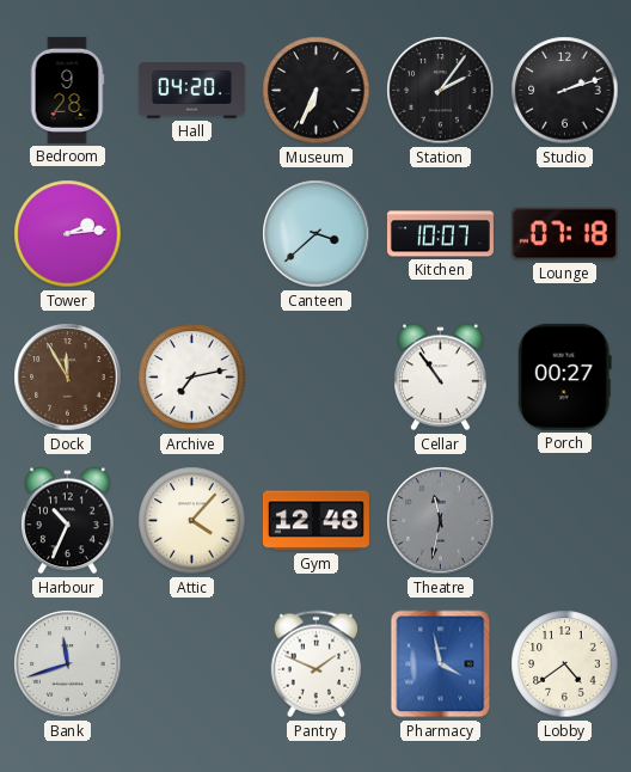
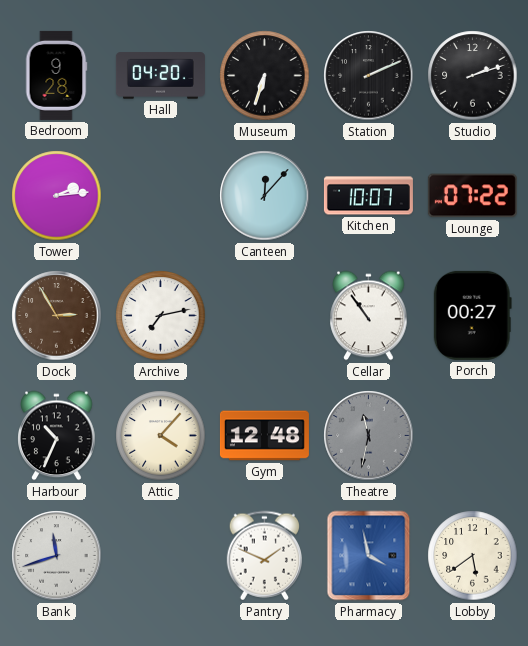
Museum: 6:34 -> 6:33 (265, 76)
Station: 2:06 -> 2:11 (369, 76)
Canteen: 3:38 -> 12:07 (265, 196)
Lounge: 07:18 -> 07:22 (472, 196)
Dock: 11:55 -> 2:55 (57, 316)
Lobby: 4:39 -> 5:39 (473, 556)
